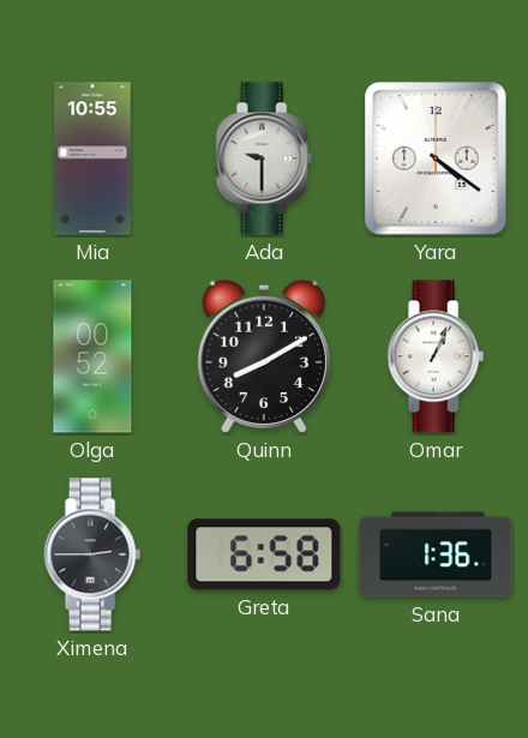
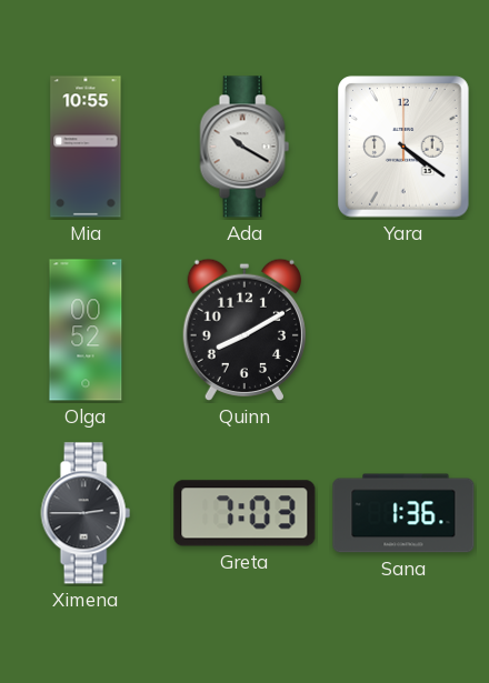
Ada: 9:30 -> 10:20 (244, 147)
Omar: 1:04 -> none (436, 356)
Greta: 6:58 -> 7:03 (244, 513)
